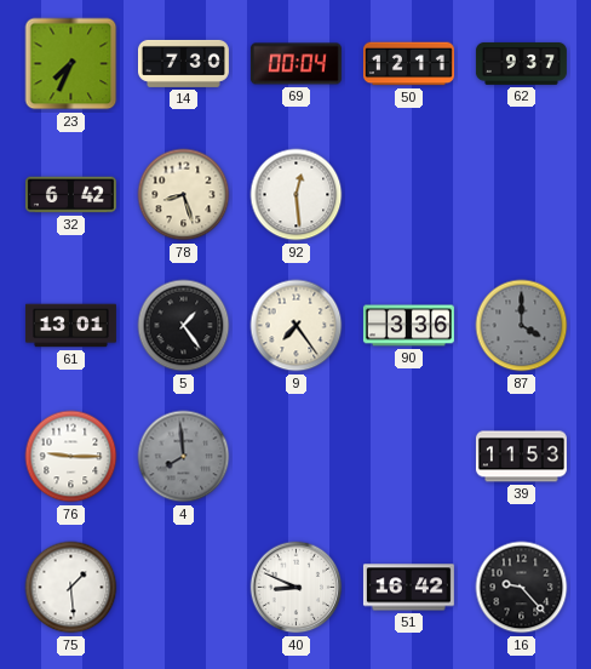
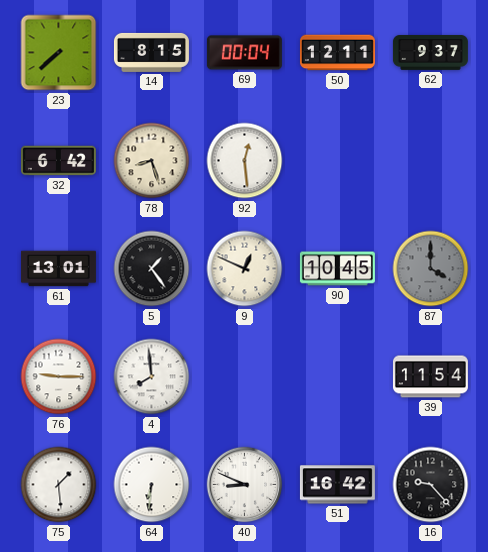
23: 7:34 -> 7:38 (59, 53)
14: 7:30 -> 8:15 (151, 52)
9: 7:24 -> 12:49 (245, 269)
90: 3:36 -> 10:45 (337, 269)
4 dial: grey -> white (152, 377)
39: 11:53 -> 11:54 (430, 377)
64: none -> 6:31 (152, 485)
